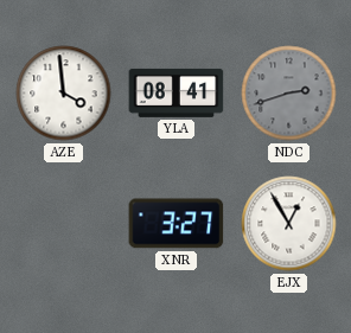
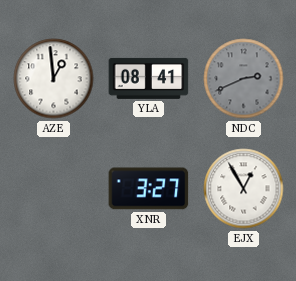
AZE: 3:59 -> 12:59 (54, 79)
NDC: 2:42 -> 2:41 (244, 79)
